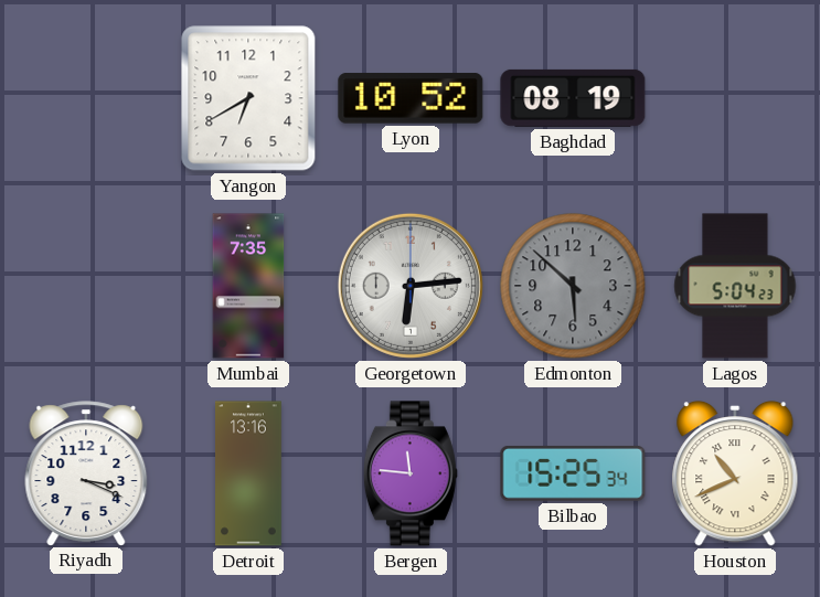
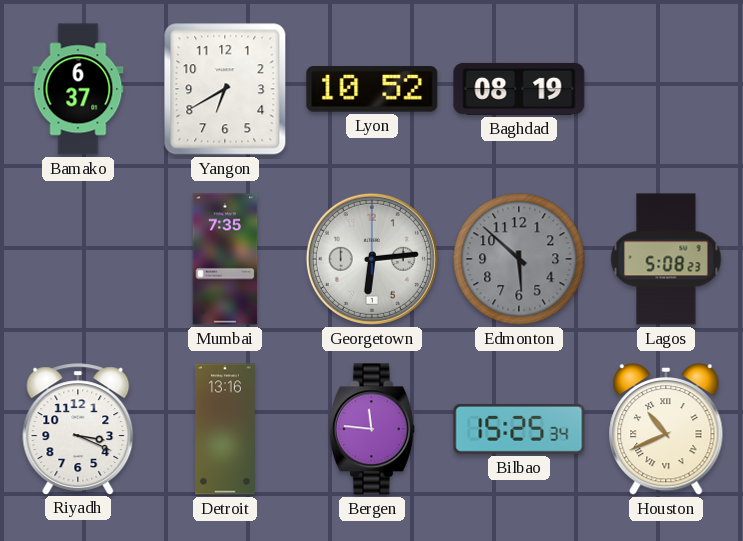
Bamako: none -> 6:37 (78, 89)
Lagos: 5:04 -> 5:08 (666, 259)
